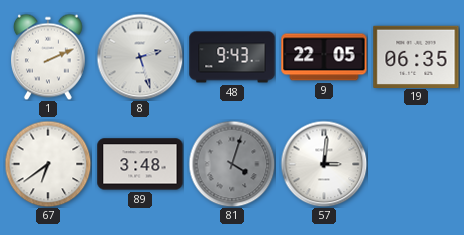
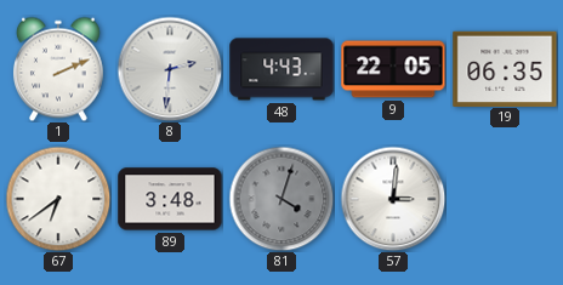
8: 2:27 -> 2:31 (170, 69)
48: 9:43 -> 4:43 (281, 69)
